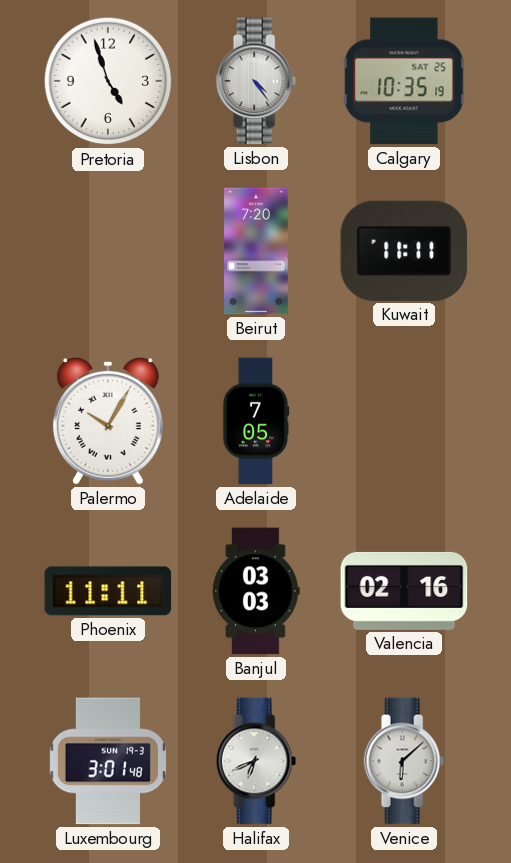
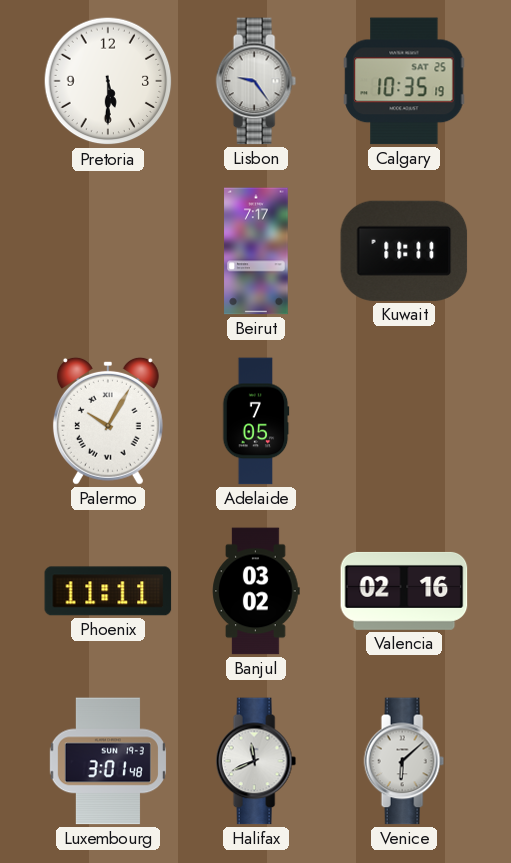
Pretoria: 4:57 -> 5:30 (108, 81)
Lisbon: 4:24 -> 9:24 (256, 81)
Beirut: 7:20 -> 7:17 (256, 251)
Banjul: 03:03 -> 03:02 (256, 591)
Halifax: 6:41 -> 11:41 (256, 761)
